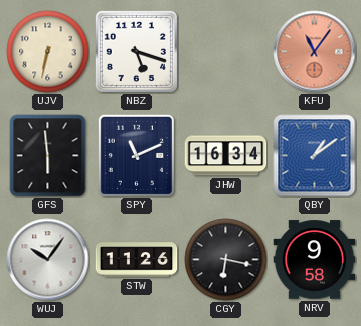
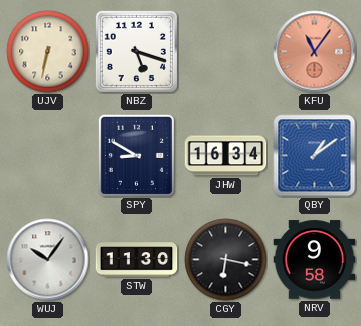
GFS: 5:59 -> none (48, 156)
SPY: 11:11 -> 8:50 (136, 155)
STW: 11:26 -> 11:30 (137, 260)
